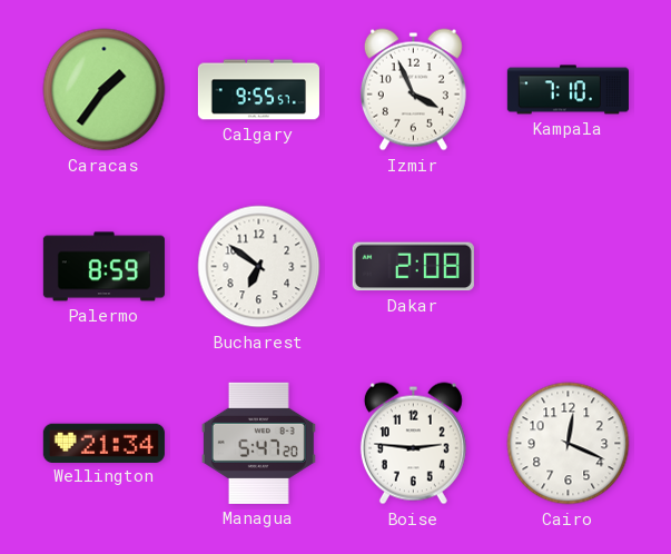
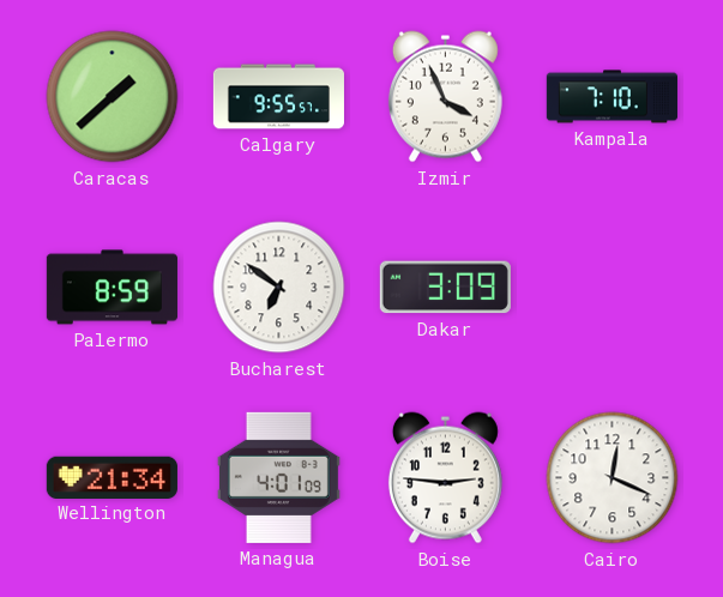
Caracas: 1:36 -> 1:38 (113, 97)
Dakar: 2:08 -> 3:09 (445, 288)
Managua: 5:47 -> 4:01 (278, 477)
